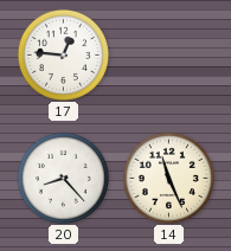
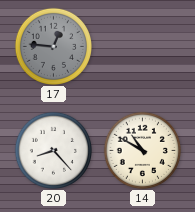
17 dial: white -> grey (53, 46)
14: 11:26 -> 10:50 (142, 150)
